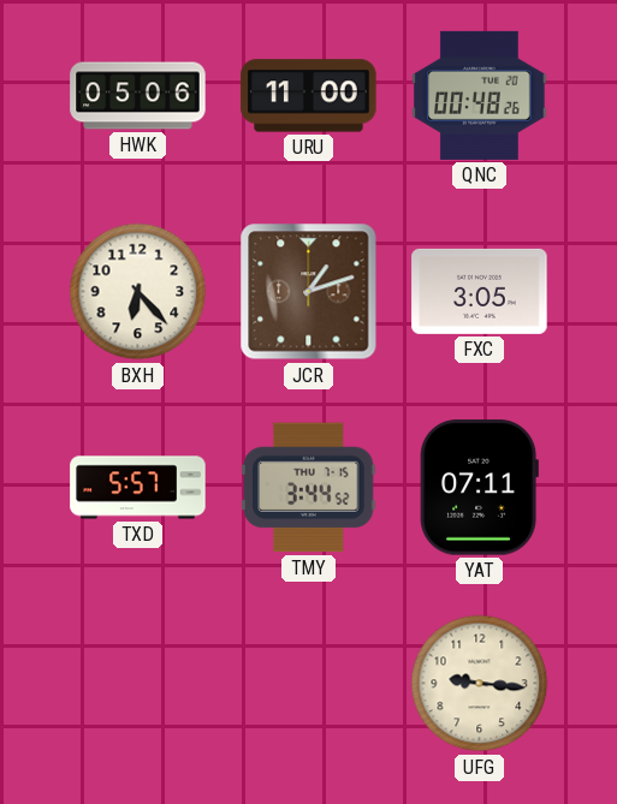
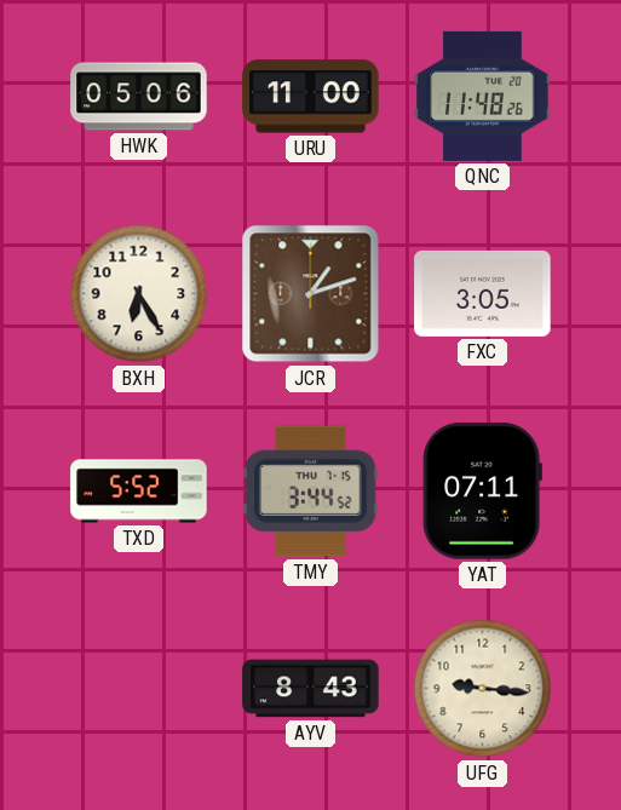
QNC: 00:48 -> 11:48 (483, 96)
BXH: 6:23 -> 6:25 (139, 294)
TXD: 5:57 -> 5:52 (139, 492)
AYV: none -> 8:43 (311, 689)
